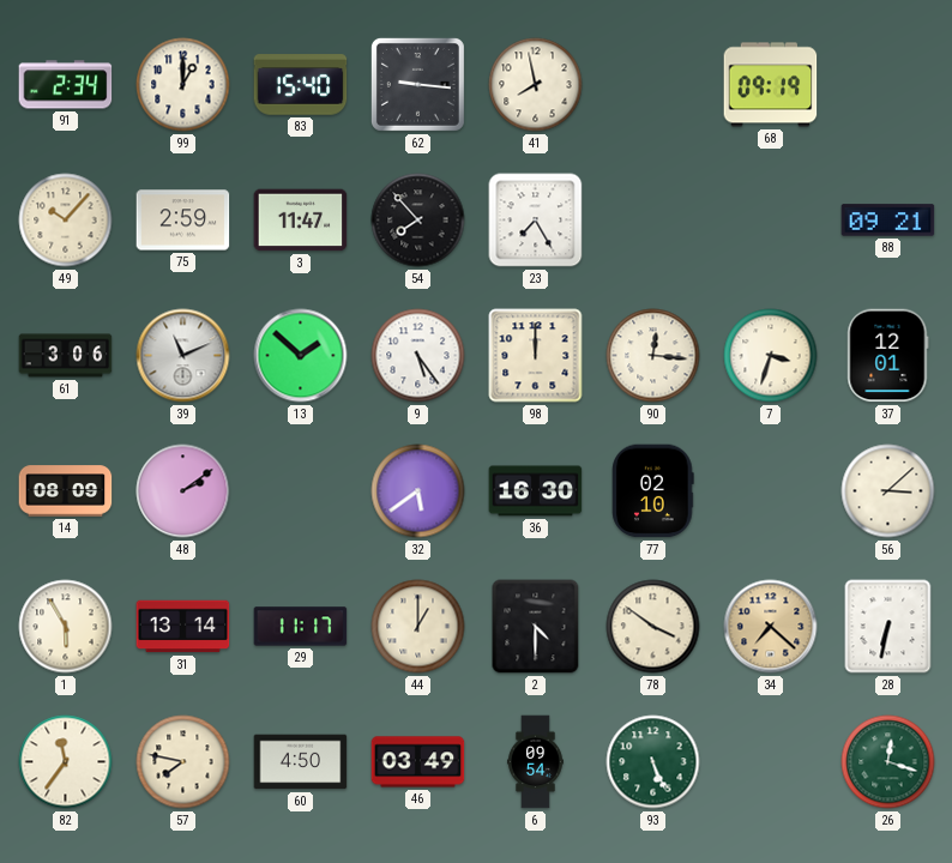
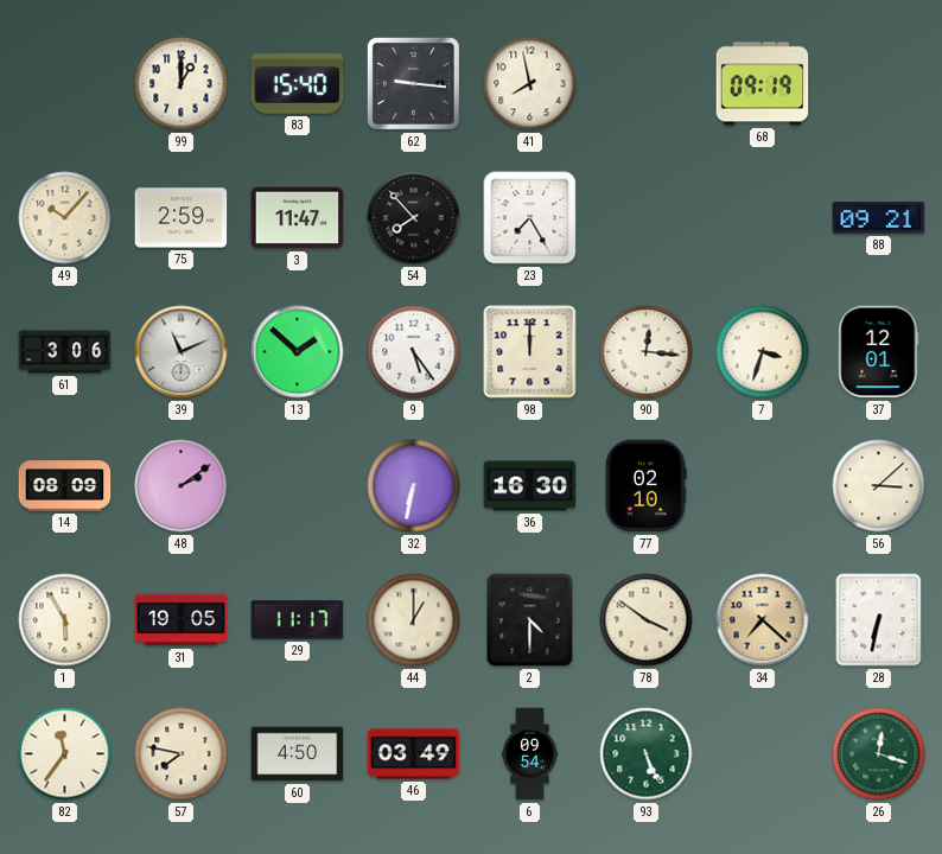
91: 2:34 -> none (66, 85)
32: 5:39 -> 6:32 (414, 486)
31: 13:14 -> 19:05 (182, 620)
